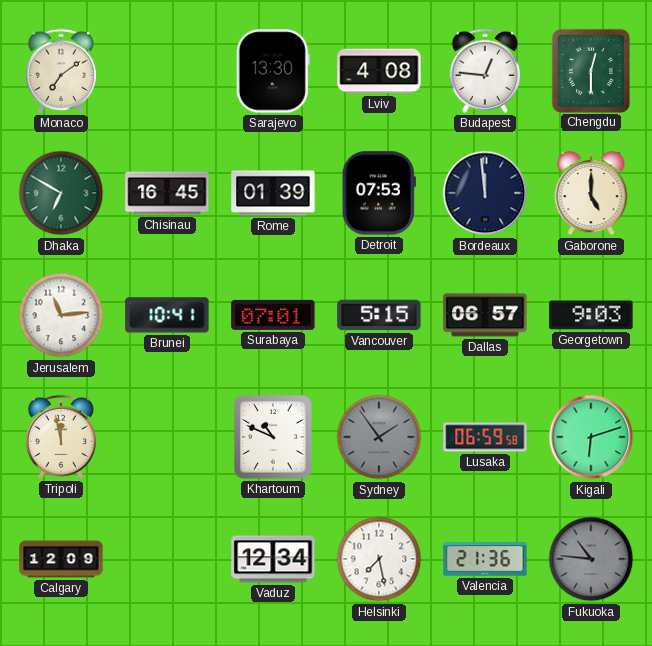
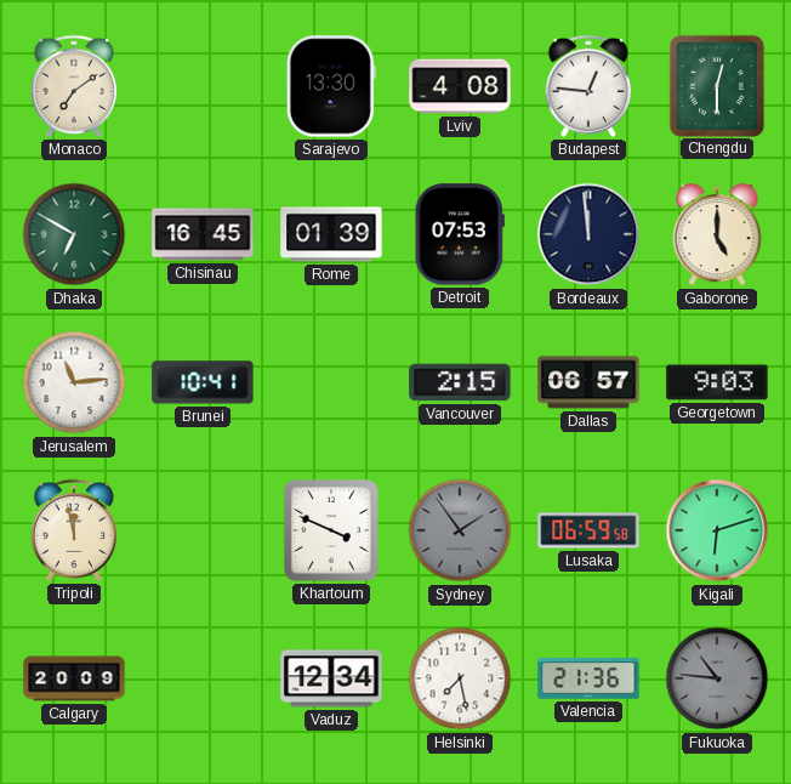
Surabaya: 07:01 -> none (273, 315)
Vancouver: 5:15 -> 2:15 (460, 382)
Khartoum: 10:49 -> 3:49 (332, 530)
Calgary: 12:09 -> 20:09 (74, 678)
